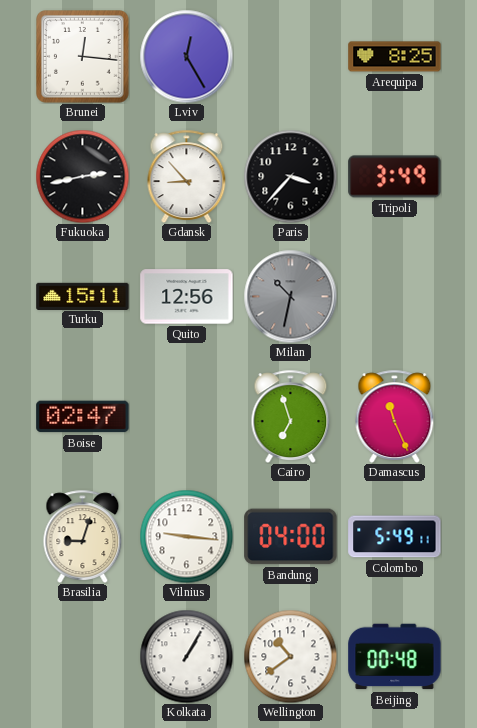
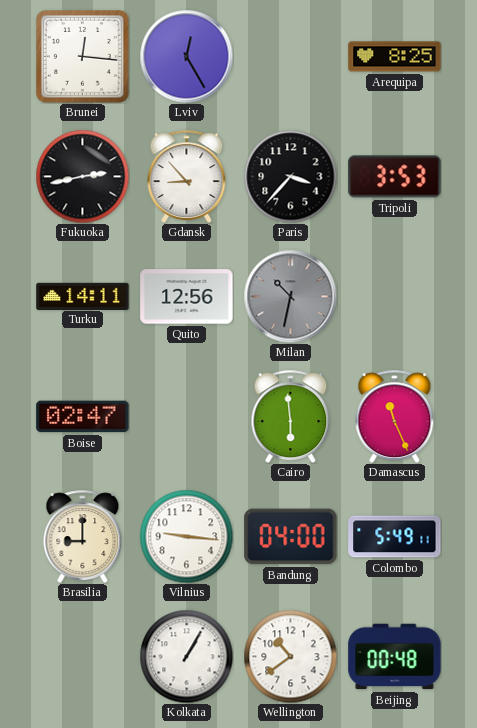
Tripoli: 3:49 -> 3:53 (395, 177)
Turku: 15:11 -> 14:11 (83, 296)
Cairo: 6:57 -> 5:59 (291, 416)
Brasilia: 9:03 -> 9:00 (83, 536)
